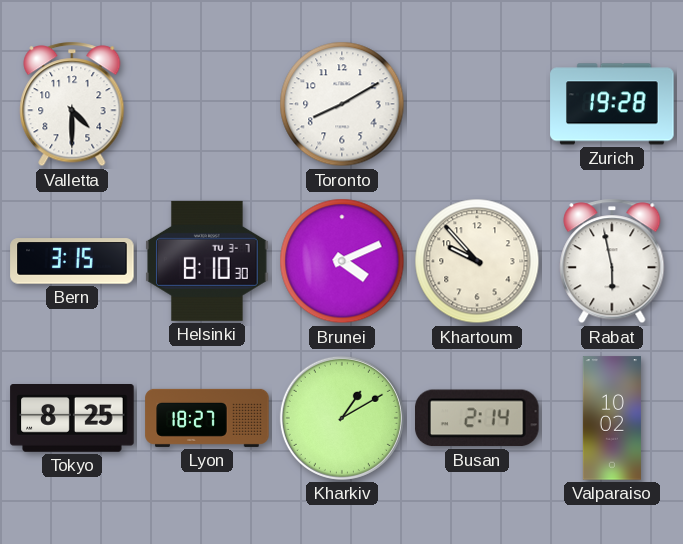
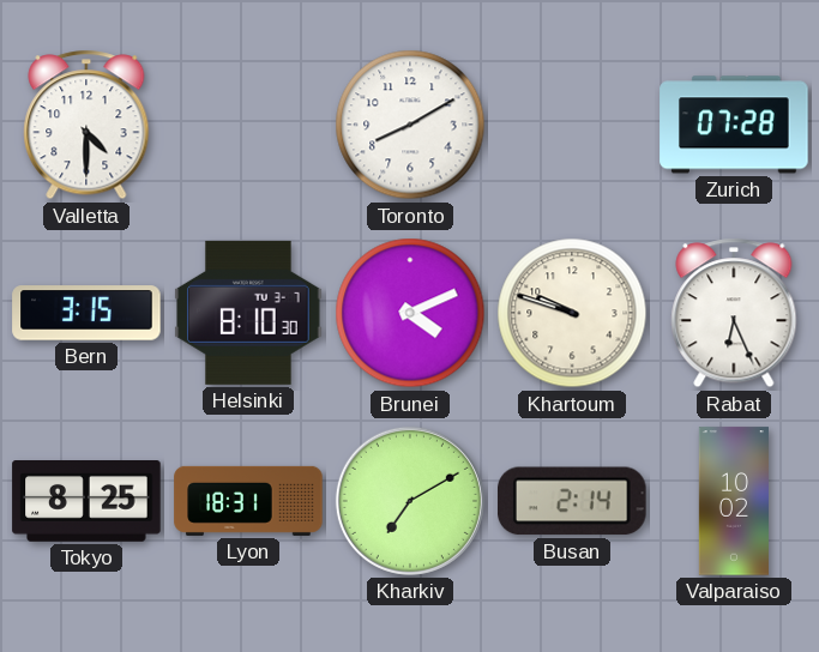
Zurich: 19:28 -> 07:28 (734, 125)
Khartoum: 9:53 -> 9:48 (572, 313)
Rabat: 5:58 -> 6:26 (734, 313)
Lyon: 18:27 -> 18:31 (248, 501)
Kharkiv: 1:10 -> 7:10 (410, 501)
